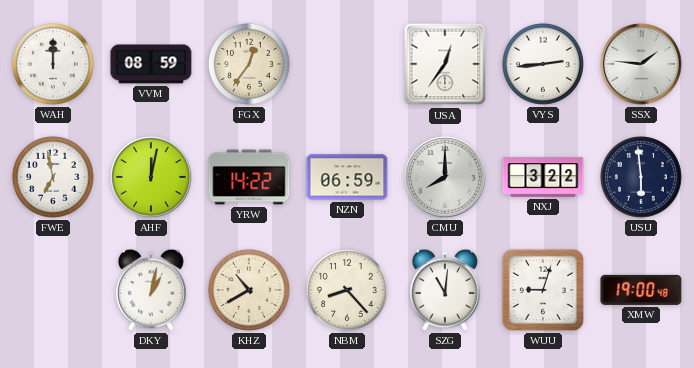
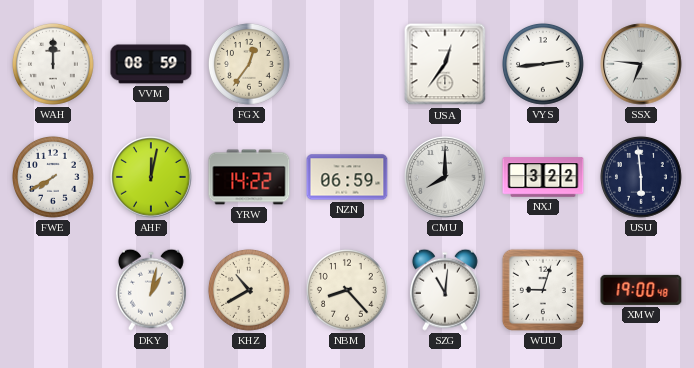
SSX: 1:46 -> 6:46 (641, 64)
FWE: 6:58 -> 7:40 (53, 177)
